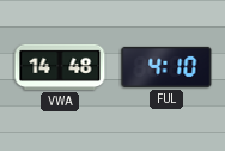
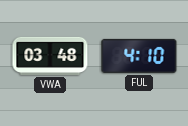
VWA: 14:48 -> 03:48 (50, 56)
